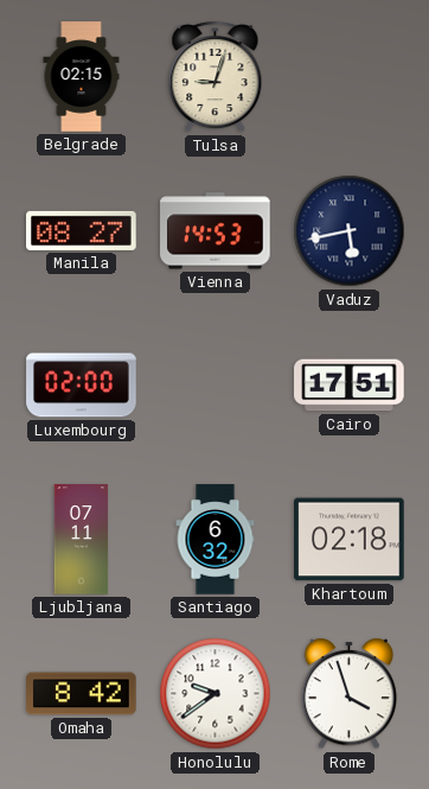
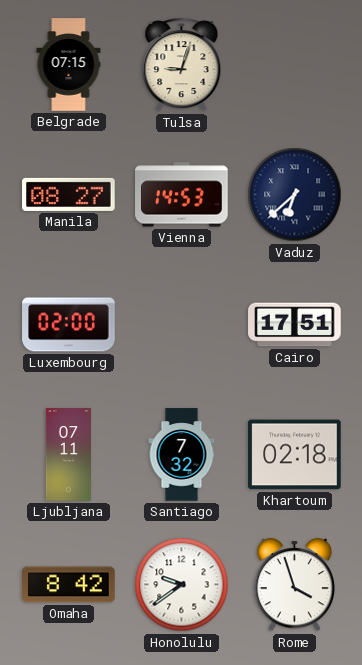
Belgrade: 02:15 -> 07:15 (69, 65)
Vaduz: 5:43 -> 6:38 (295, 195)
Santiago: 6:32 -> 7:32 (182, 455)
